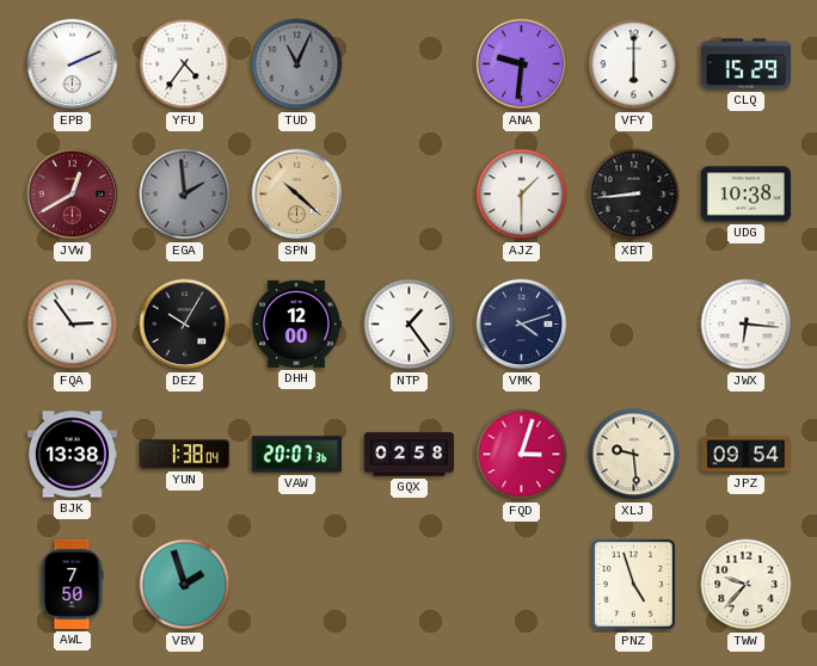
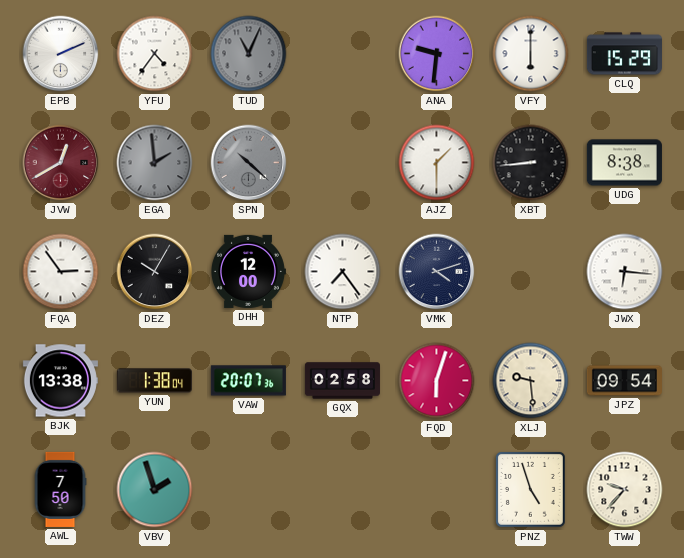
SPN dial: champagne -> grey (249, 163)
UDG: 10:38 -> 8:38 (624, 163)
NTP: 1:24 -> 7:24 (343, 272)
FQD: 3:03 -> 6:03 (437, 381)
